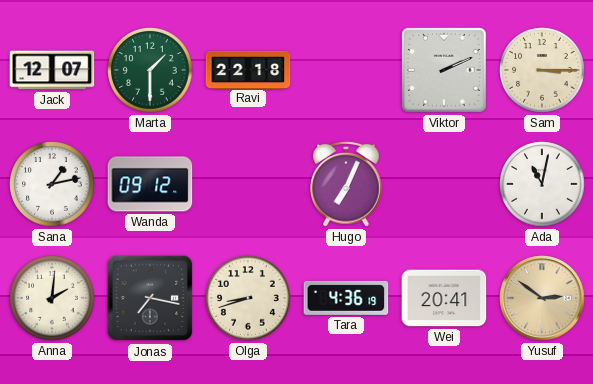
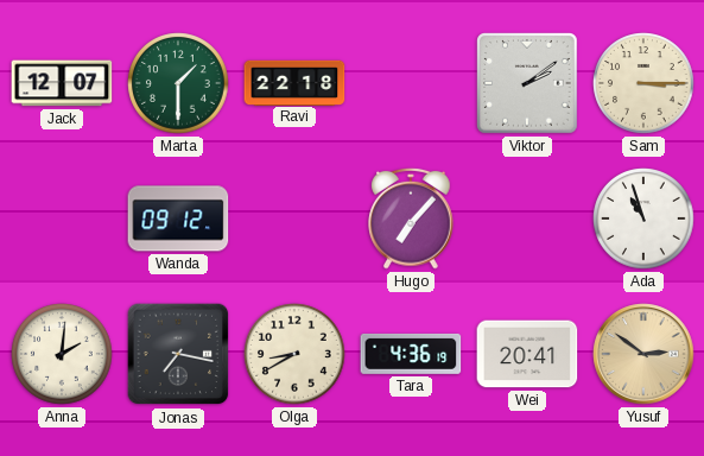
Viktor: 2:11 -> 2:09 (528, 84)
Sana: 1:13 -> none (52, 184)
Hugo: 7:04 -> 7:07 (411, 218)
Ada: 11:02 -> 10:57 (643, 218)
Olga: 8:42 -> 8:40 (294, 354)
